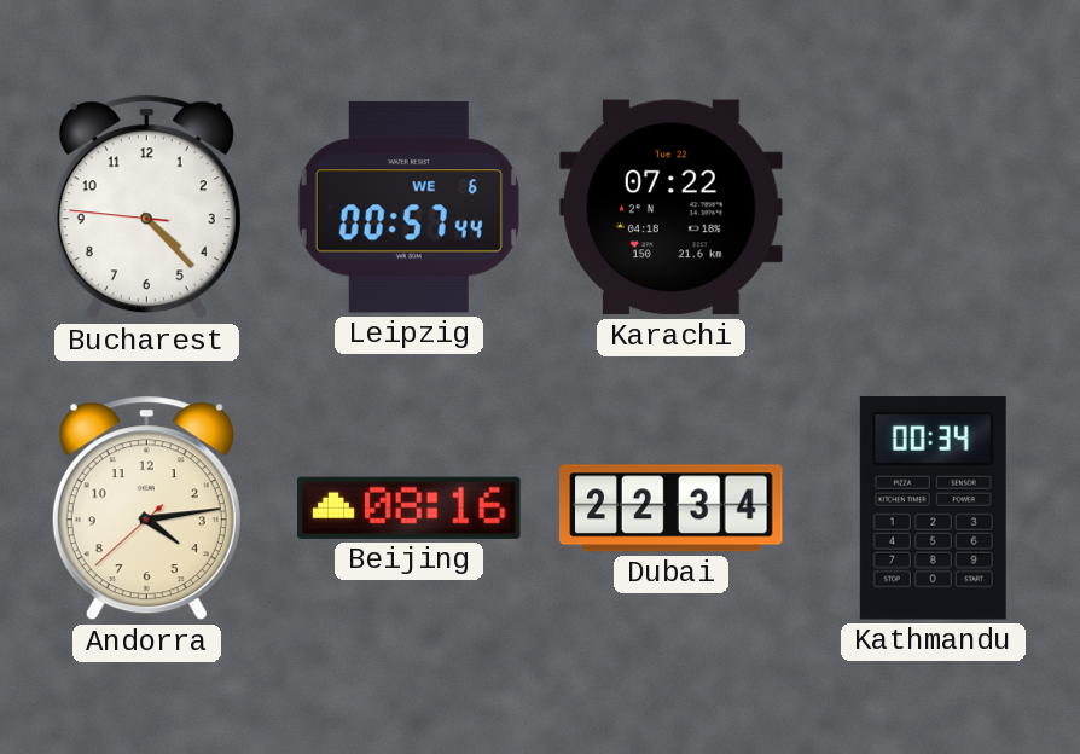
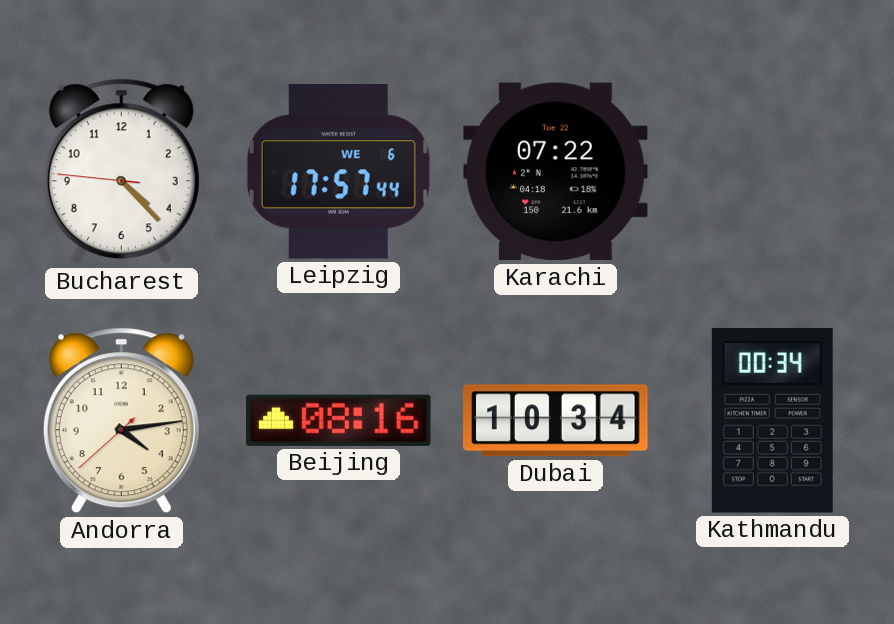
Leipzig: 00:57 -> 17:57 (338, 172)
Dubai: 22:34 -> 10:34 (556, 421)
